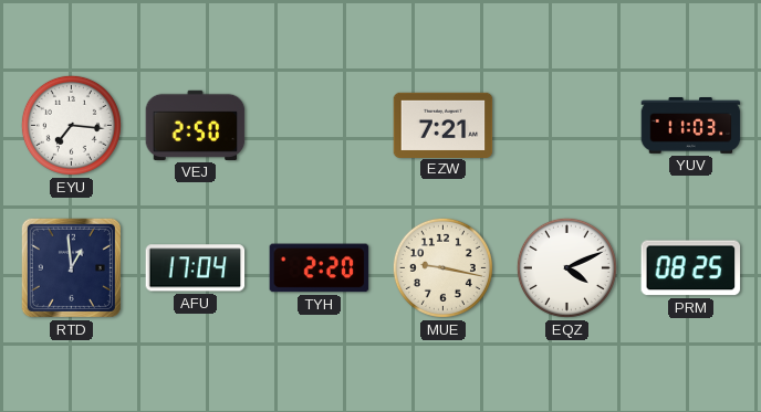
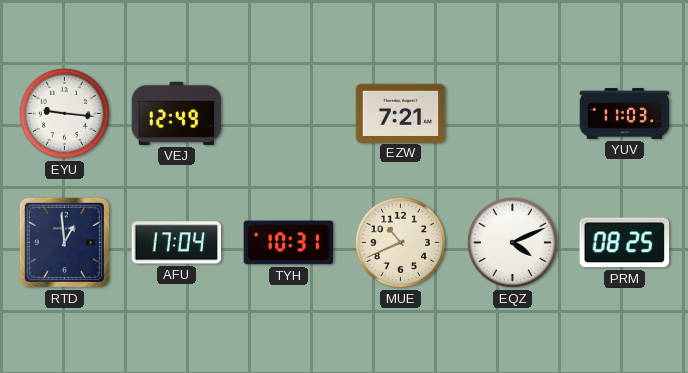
EYU: 7:16 -> 9:16 (64, 113)
VEJ: 2:50 -> 12:49 (177, 113)
TYH: 2:20 -> 10:31 (289, 243)
MUE: 9:17 -> 10:41 (400, 242)
